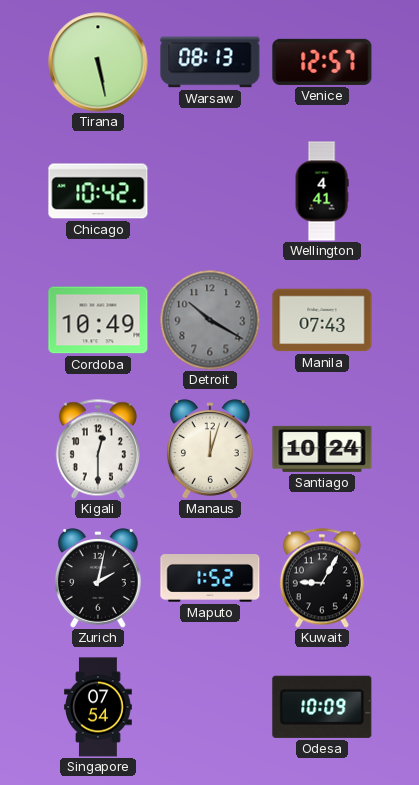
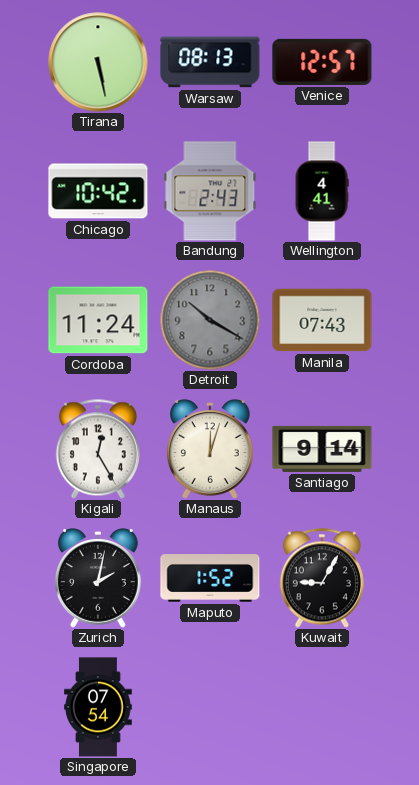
Bandung: none -> 2:43 (210, 191)
Cordoba: 10:49 -> 11:24 (98, 320)
Kigali: 12:30 -> 12:25 (98, 449)
Santiago: 10:24 -> 9:14 (322, 449)
Odesa: 10:09 -> none (322, 707)
